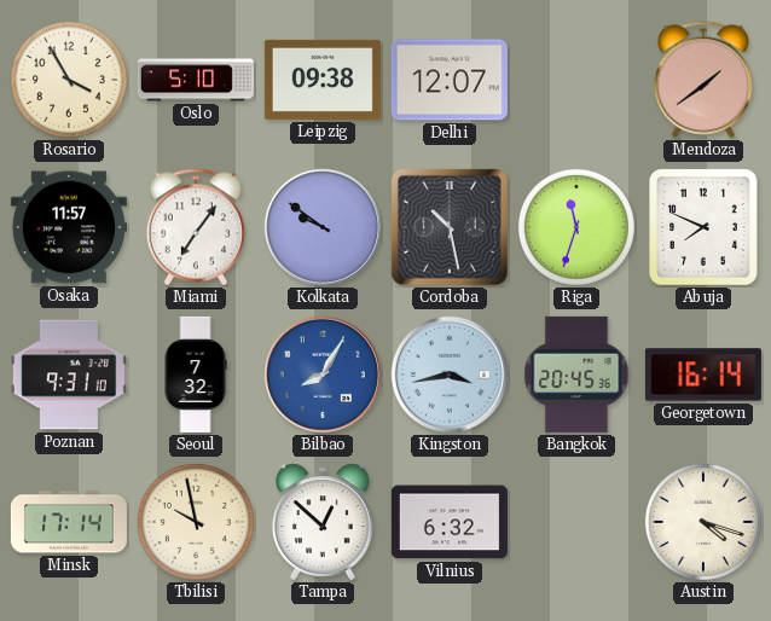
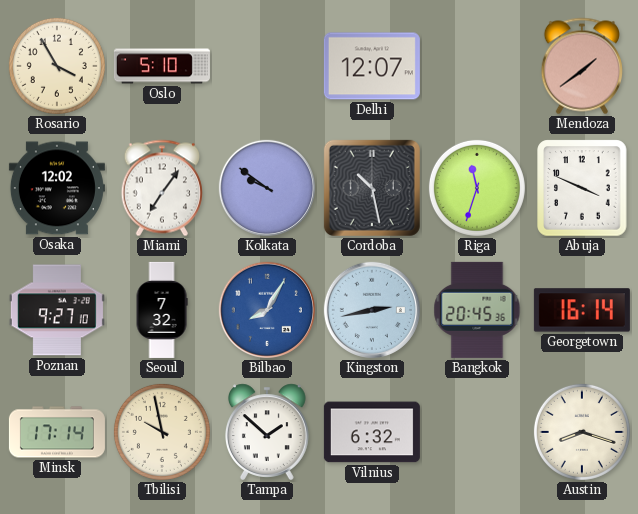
Leipzig: 09:38 -> none (323, 80)
Osaka: 11:57 -> 12:02 (57, 188)
Abuja: 7:49 -> 3:49 (582, 188)
Poznan: 9:31 -> 9:27 (57, 310)
Kingston: 3:43 -> 2:43 (372, 310)
Tampa: 12:52 -> 1:52 (267, 432)
Austin: 4:18 -> 8:18 (582, 432)
